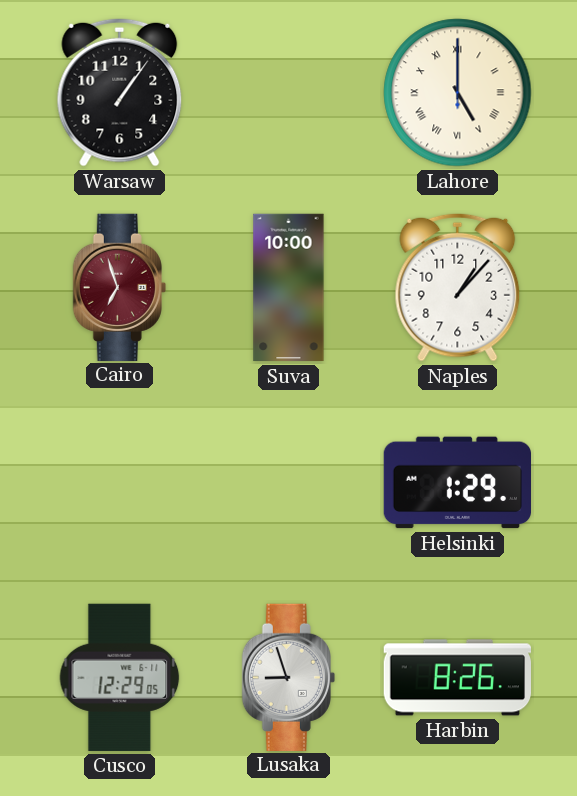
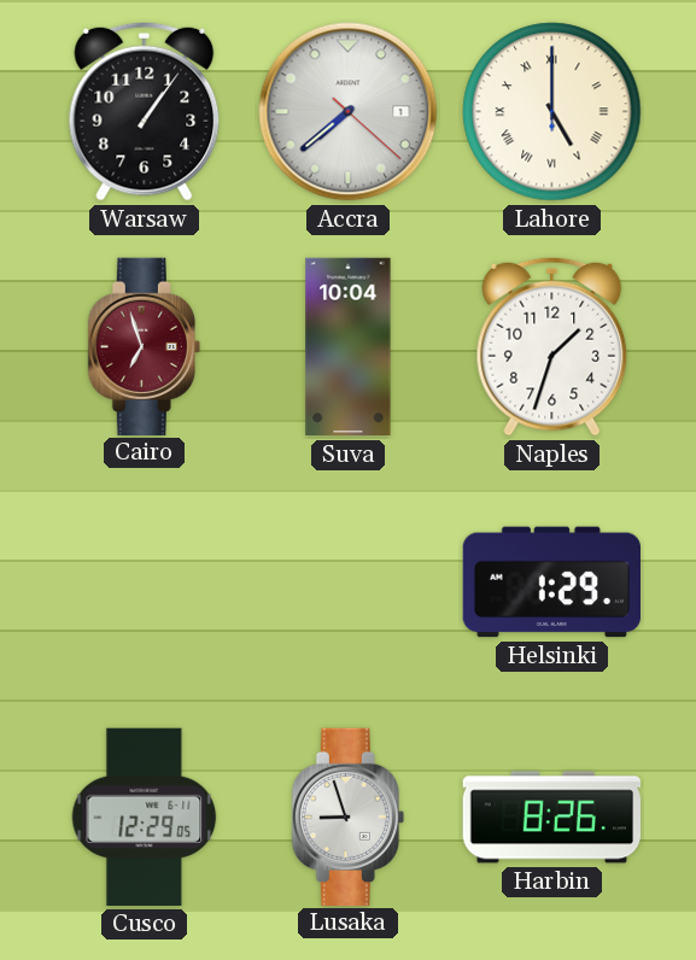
Accra: none -> 7:38 (349, 112)
Suva: 10:00 -> 10:04 (349, 347)
Naples: 1:07 -> 1:33 (552, 346)
